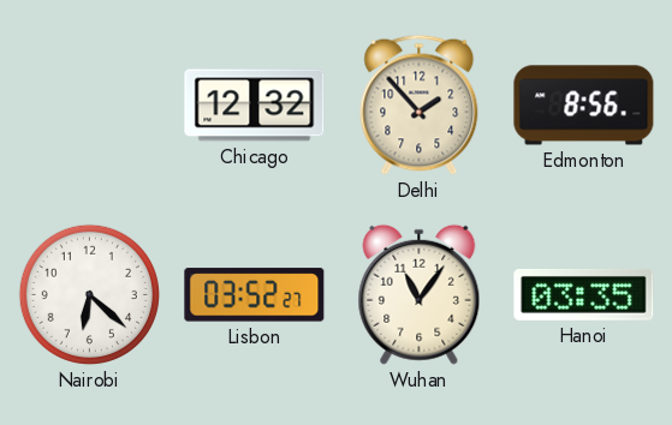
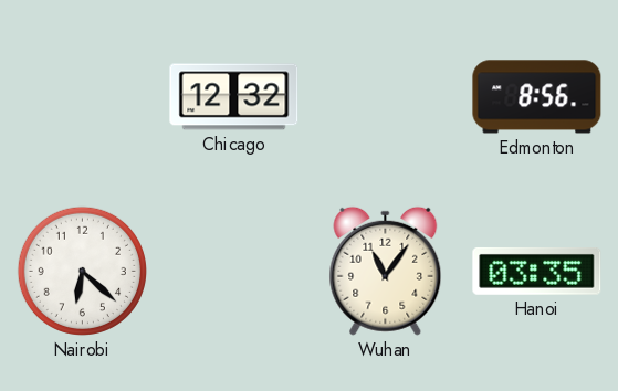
Delhi: 1:53 -> none (420, 104)
Lisbon: 03:52 -> none (255, 295)
